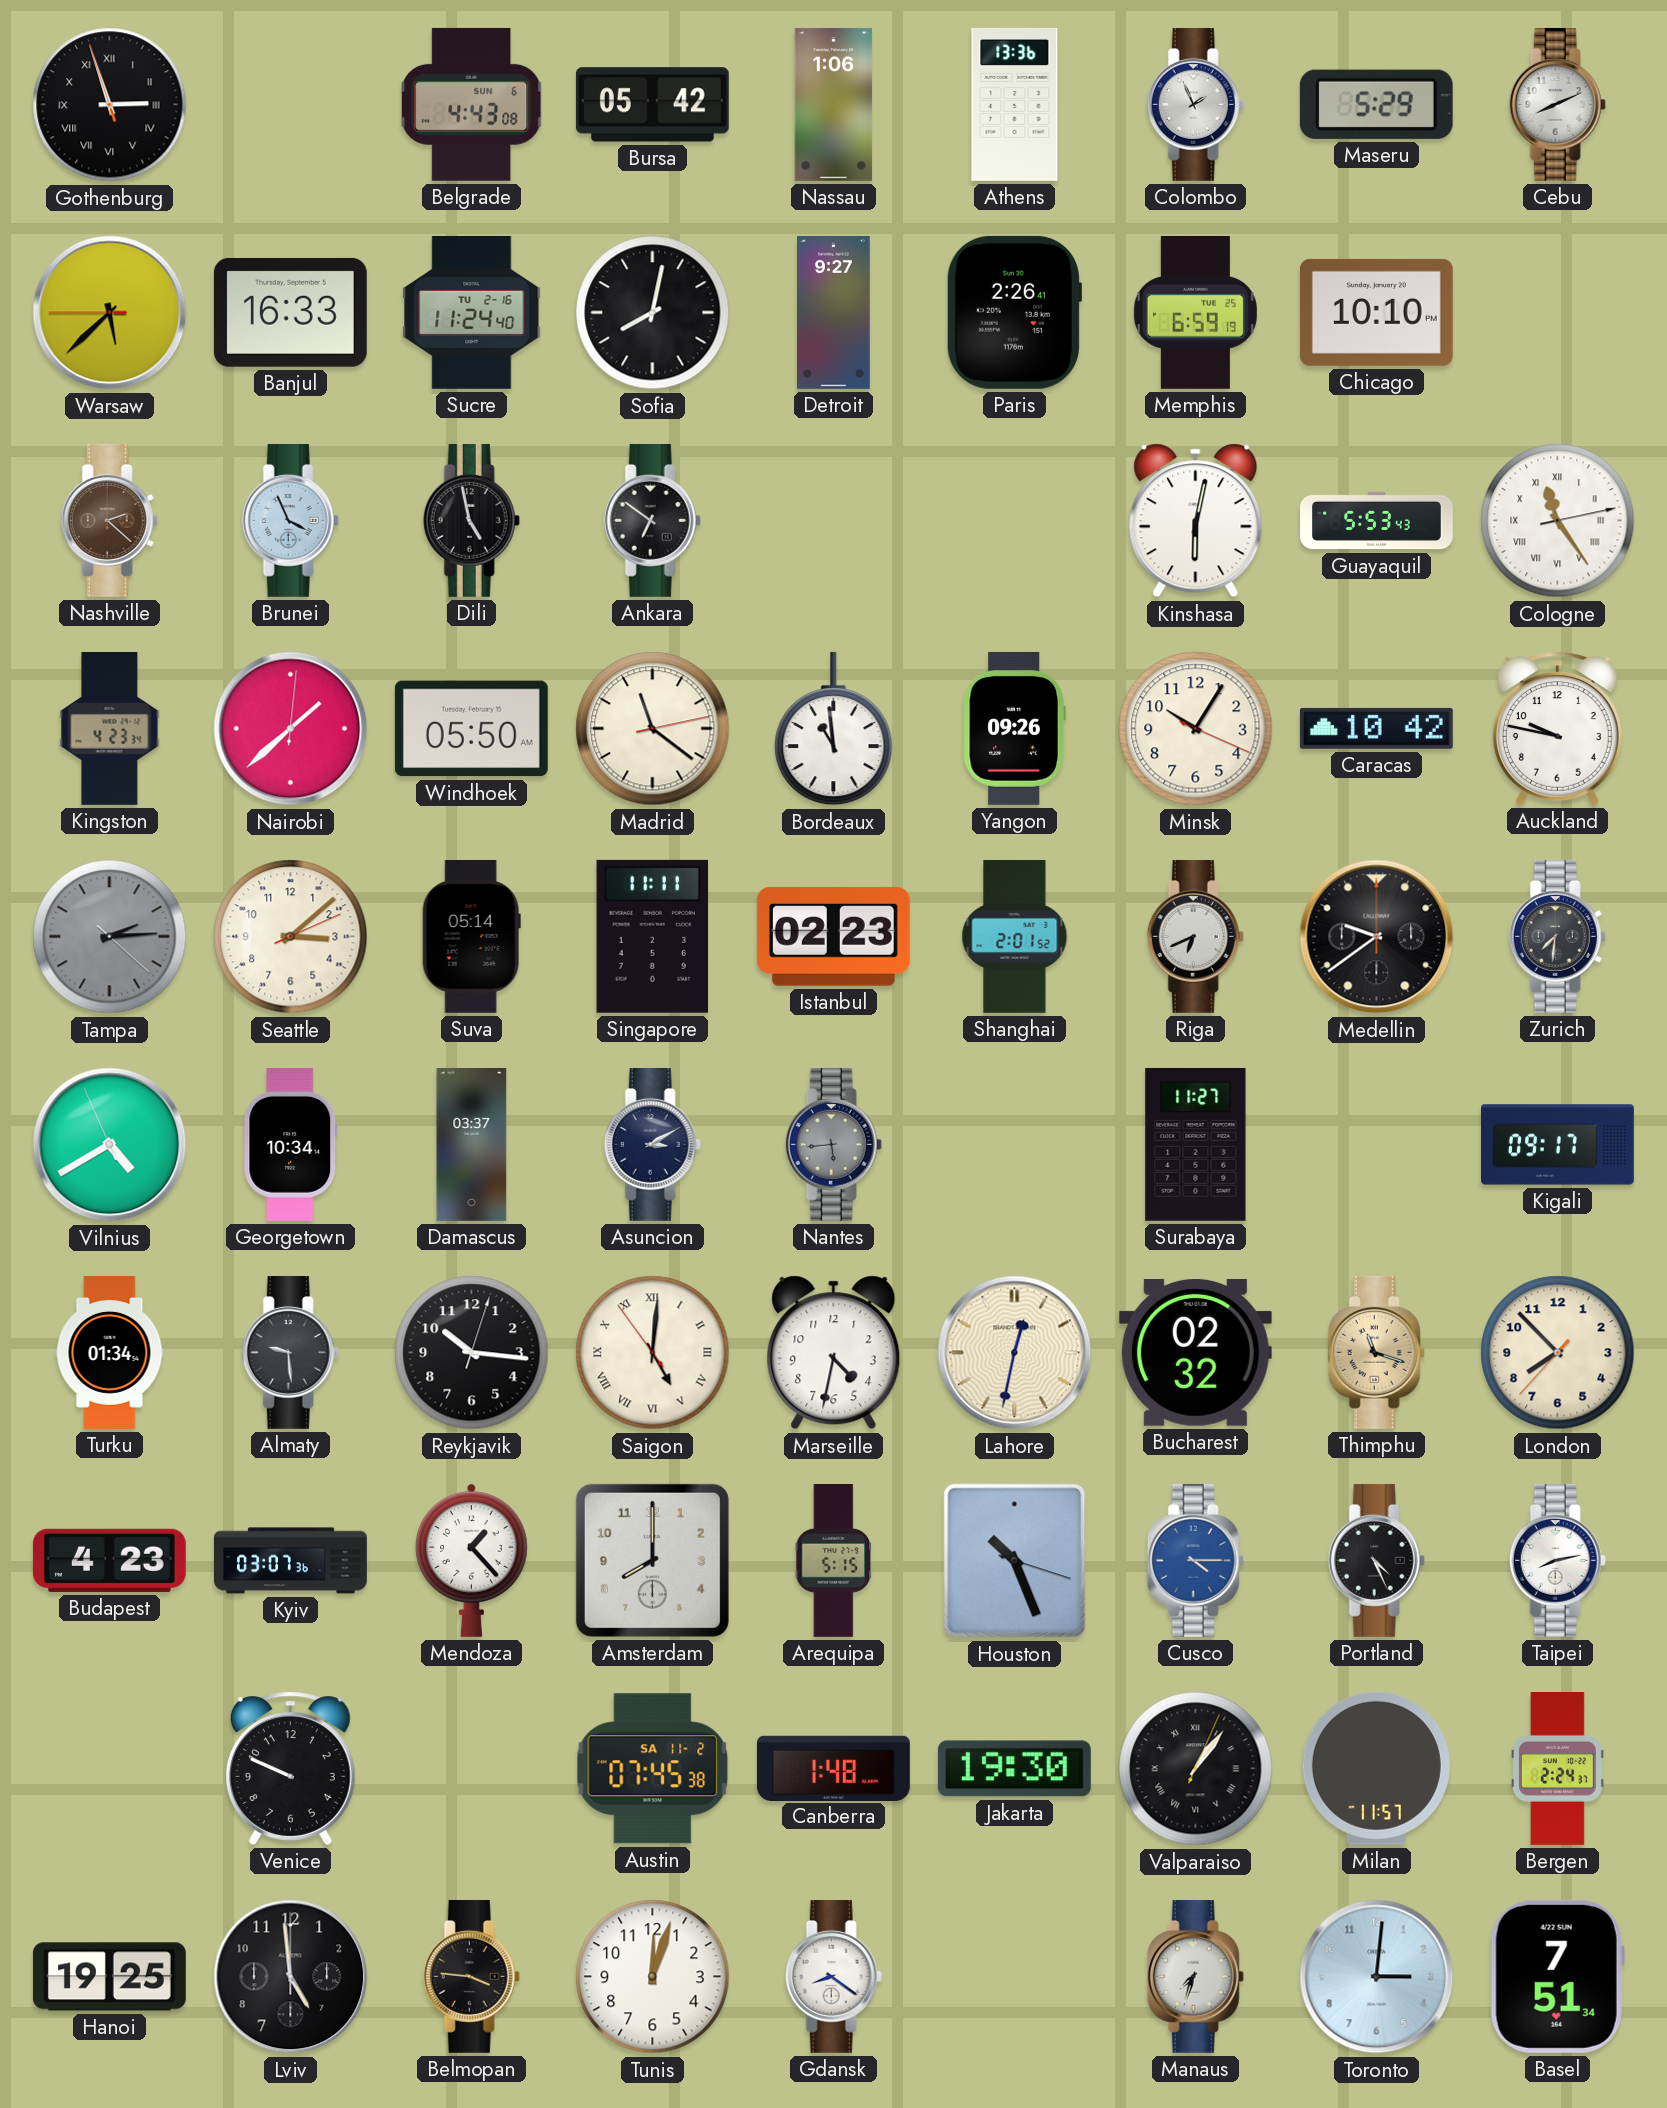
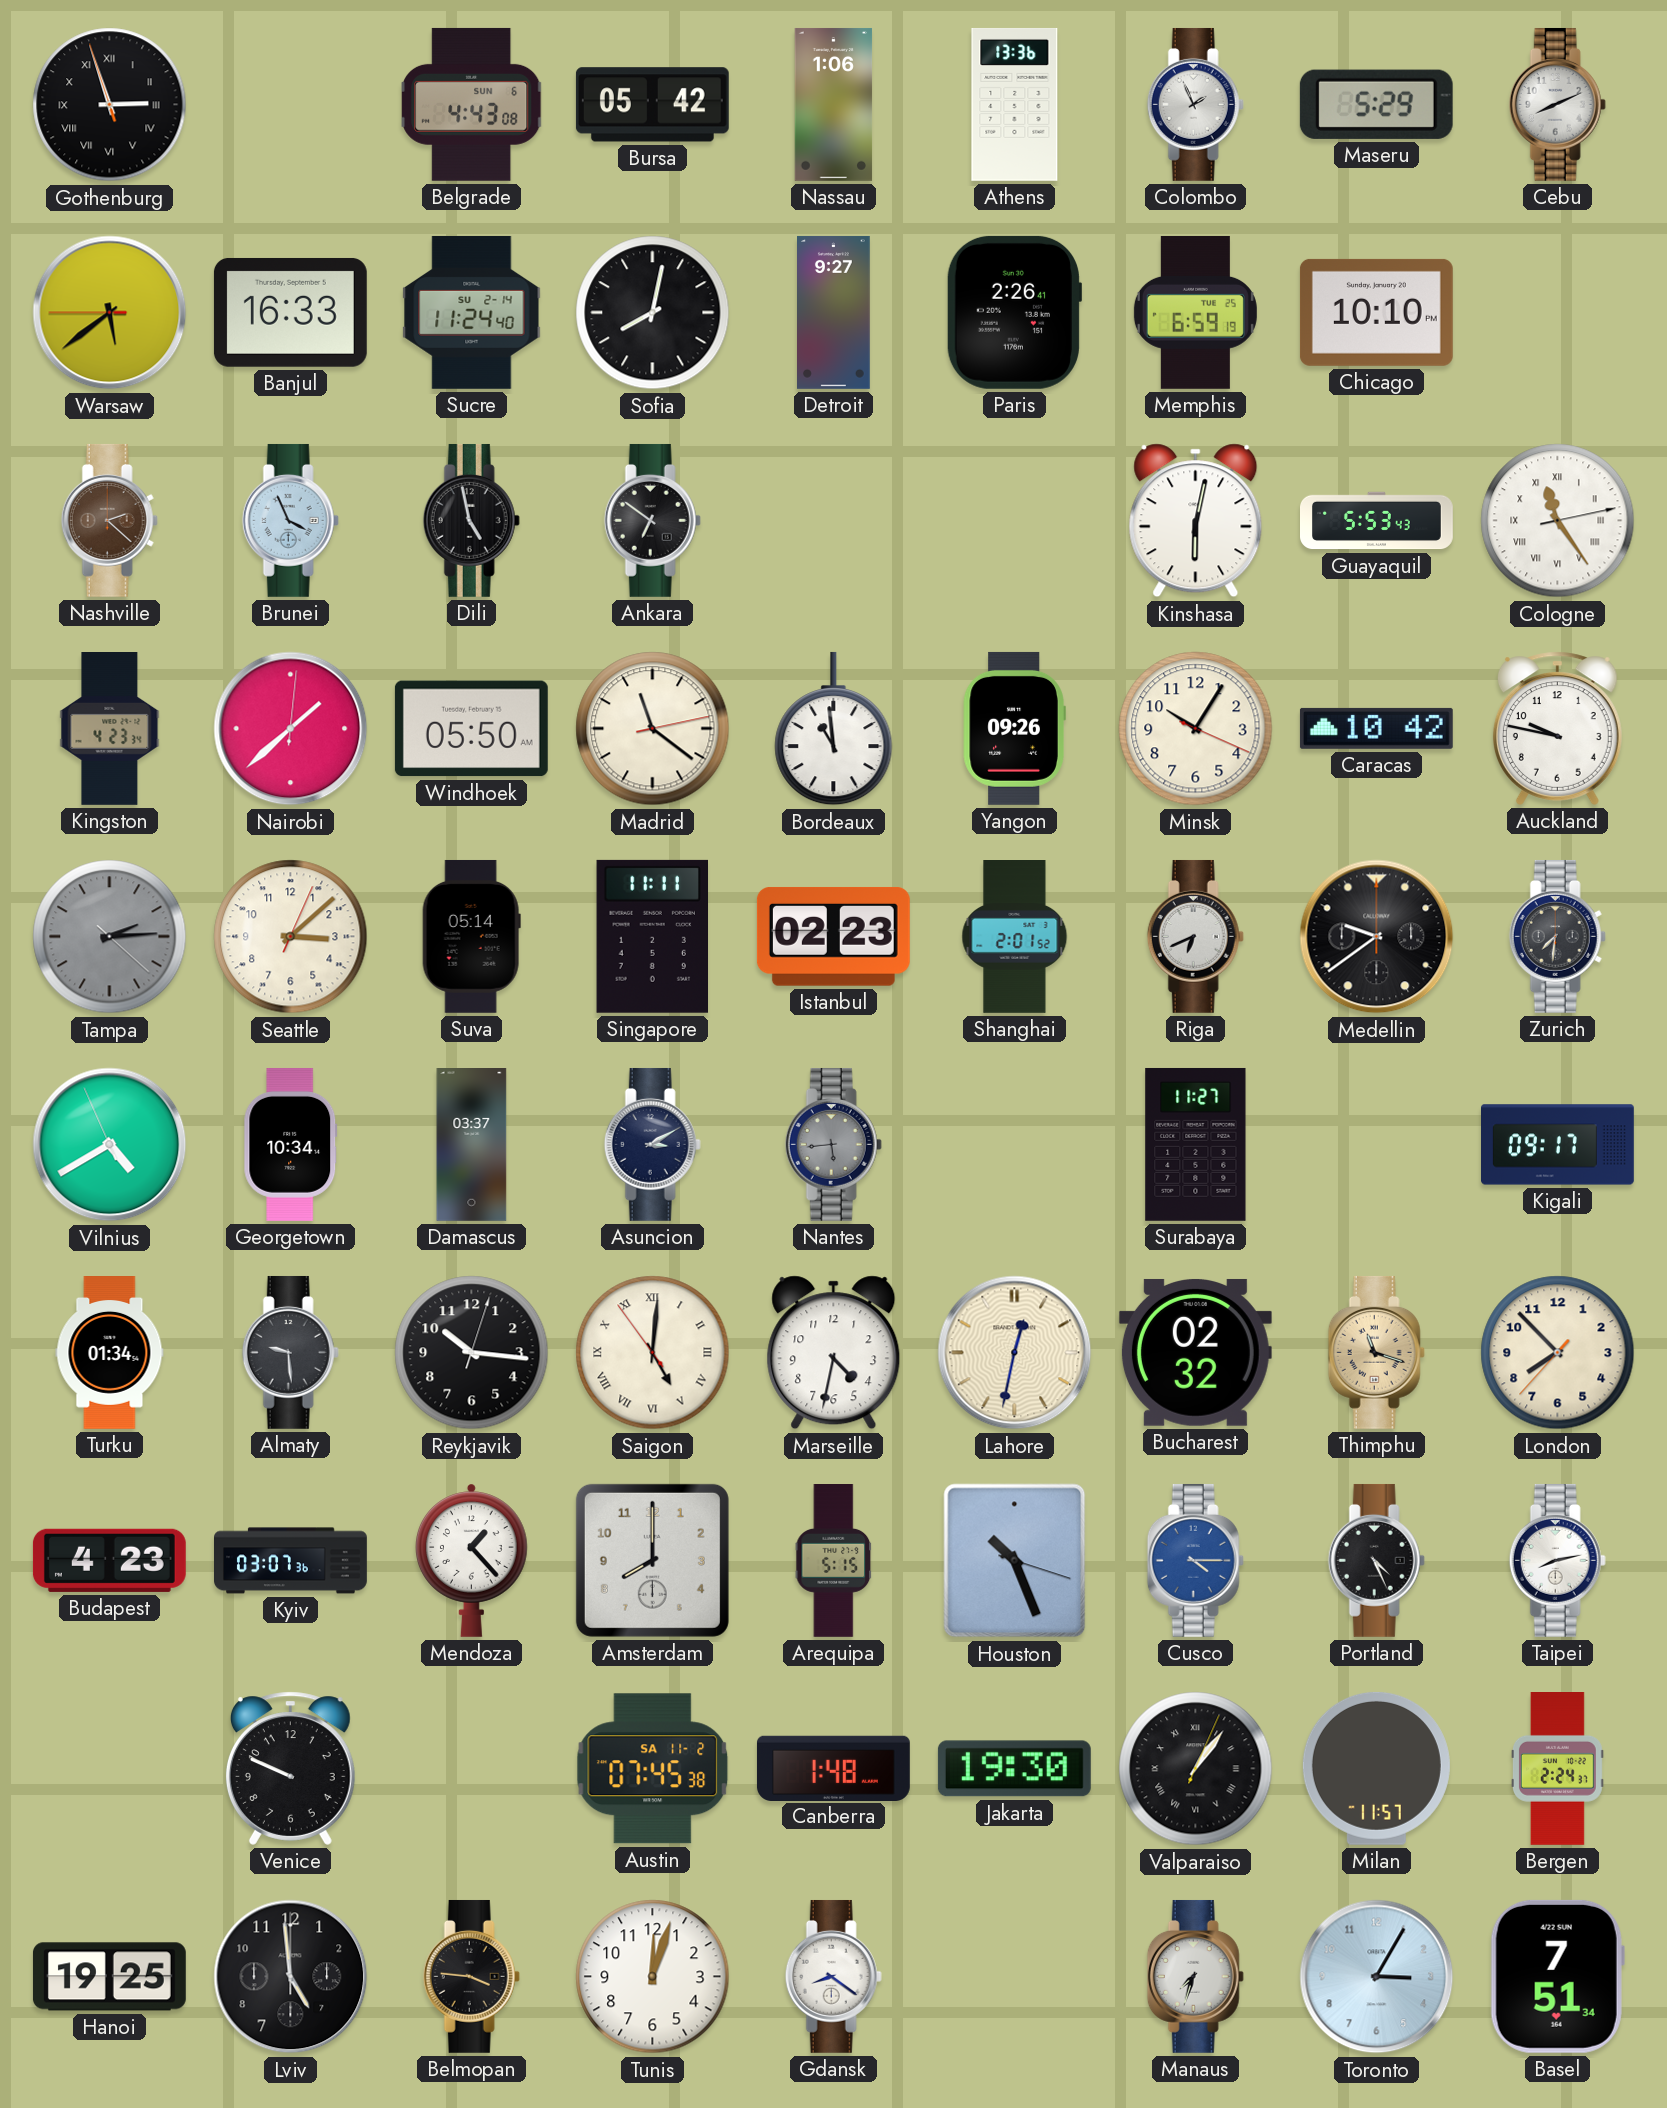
Warsaw: 5:37 -> 5:38 (110, 313)
Sucre date: TU 2-16 -> SU 2-14 (472, 312)
Seattle: 3:08:11 -> 3:08:04 (291, 937)
Toronto: 3:01 -> 3:05 (1377, 1977)
